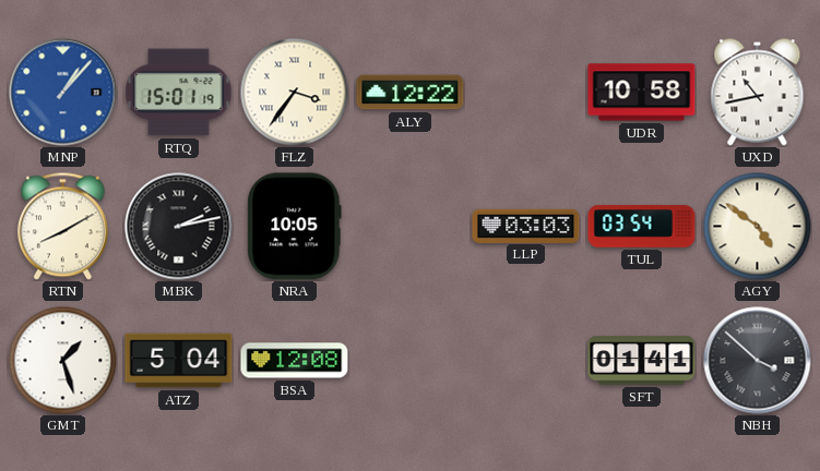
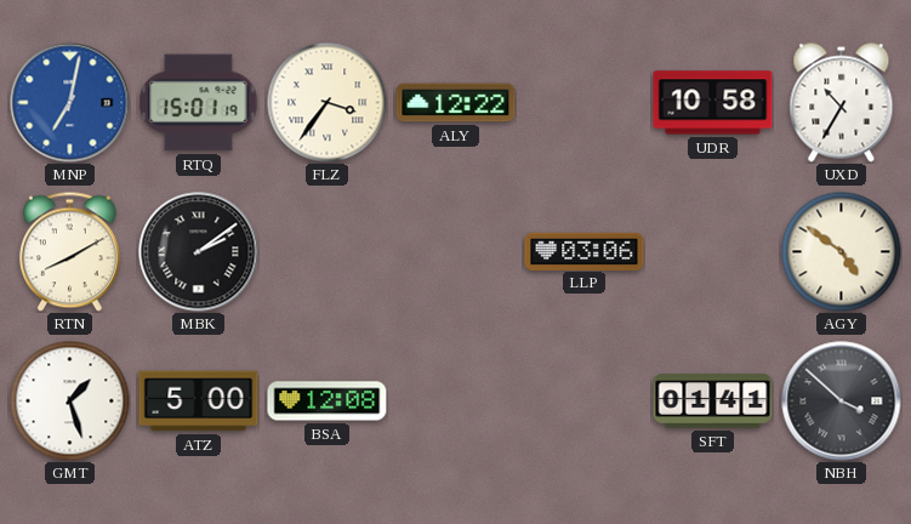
MNP: 1:07 -> 7:02 (70, 103)
UXD: 10:43 -> 10:35 (842, 103)
MBK: 2:13 -> 2:09 (199, 252)
NRA: 10:05 -> none (295, 227)
LLP: 03:03 -> 03:06 (585, 251)
TUL: 03:54 -> none (642, 227)
ATZ: 5:04 -> 5:00 (199, 401)
